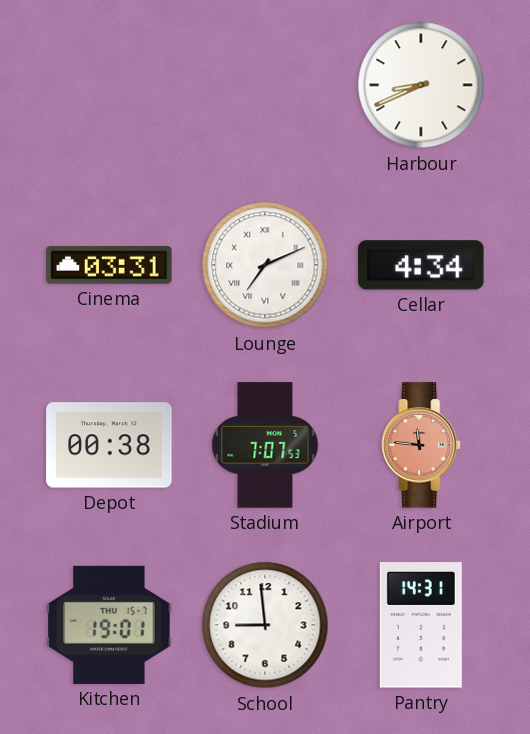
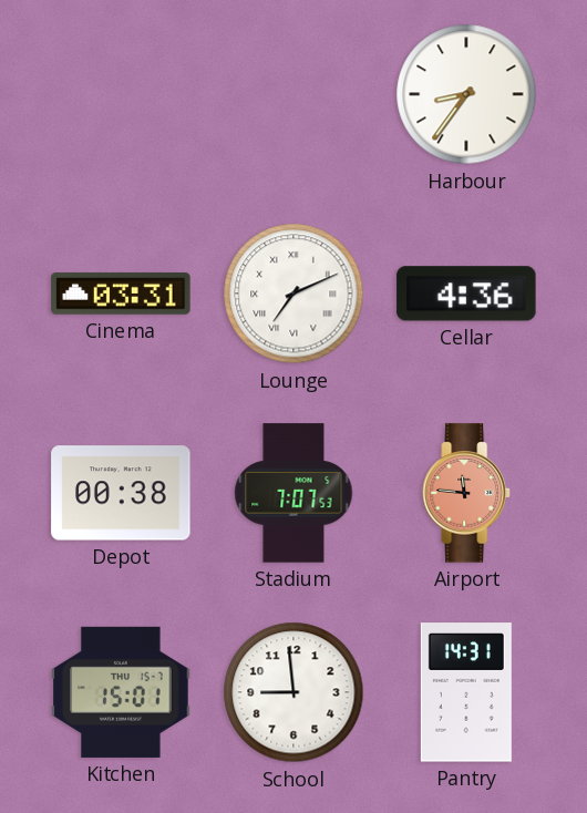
Harbour: 8:41 -> 8:36 (466, 94)
Cellar: 4:34 -> 4:36 (466, 294)
Kitchen: 19:01 -> 15:01 (121, 692)
